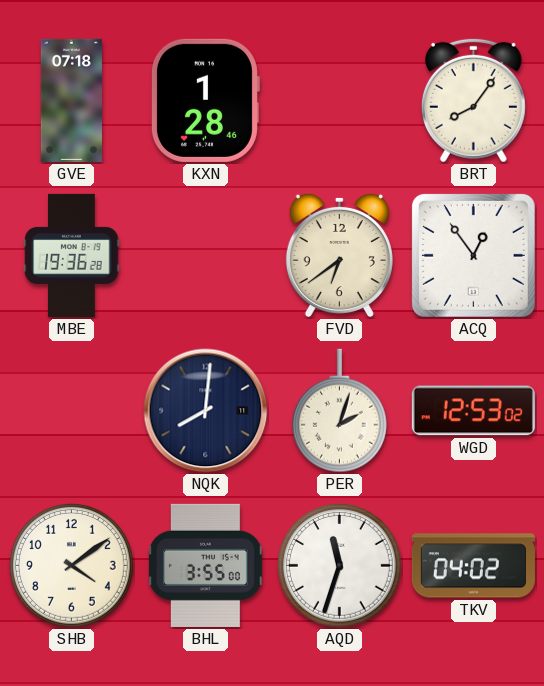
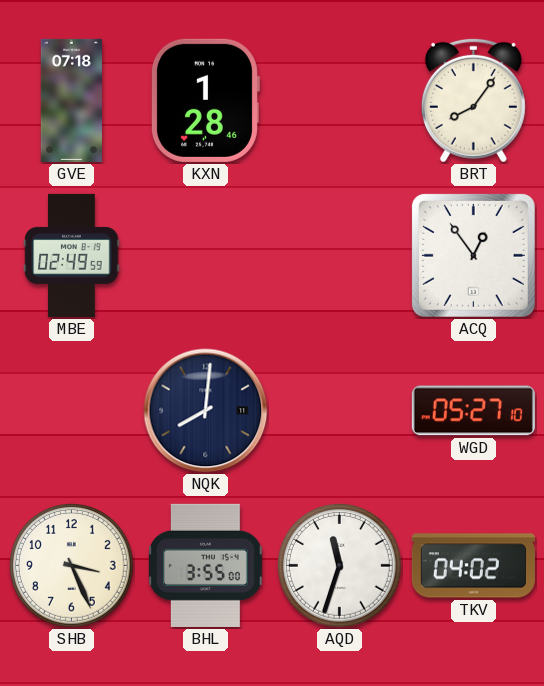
MBE: 19:36 -> 02:49 (72, 255)
FVD: 6:39 -> none (339, 255)
PER: 2:03 -> none (339, 411)
WGD: 12:53 -> 05:27 (473, 411)
SHB: 4:09 -> 3:26 (71, 565)
